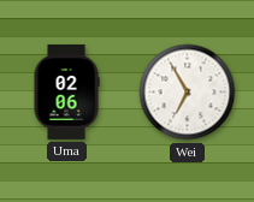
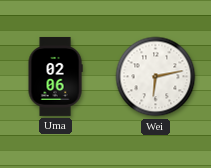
Wei: 6:55 -> 6:13 (156, 77)
